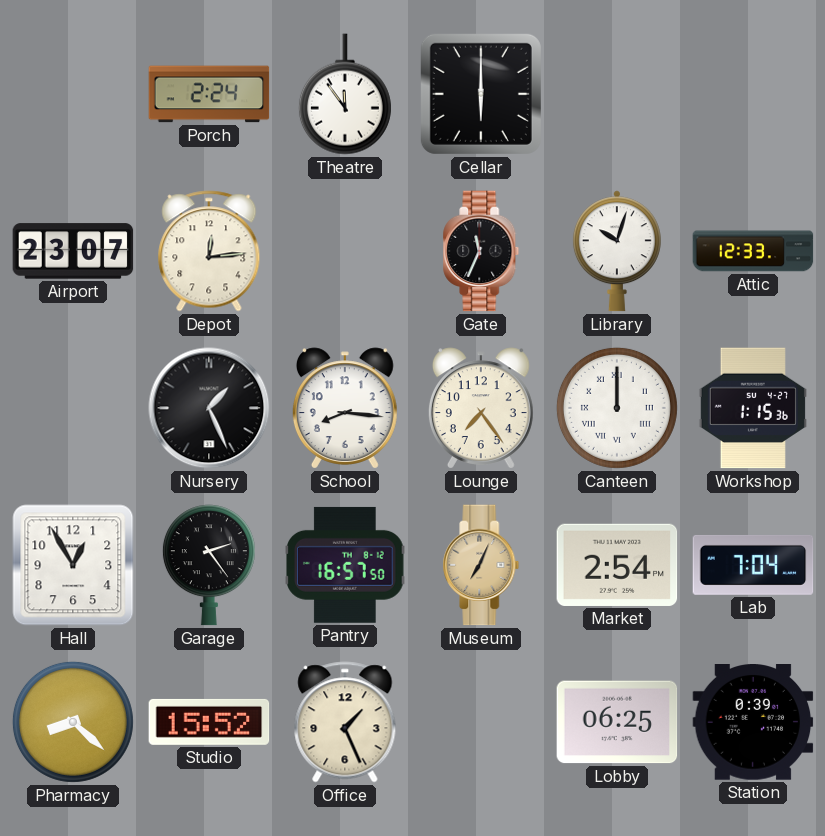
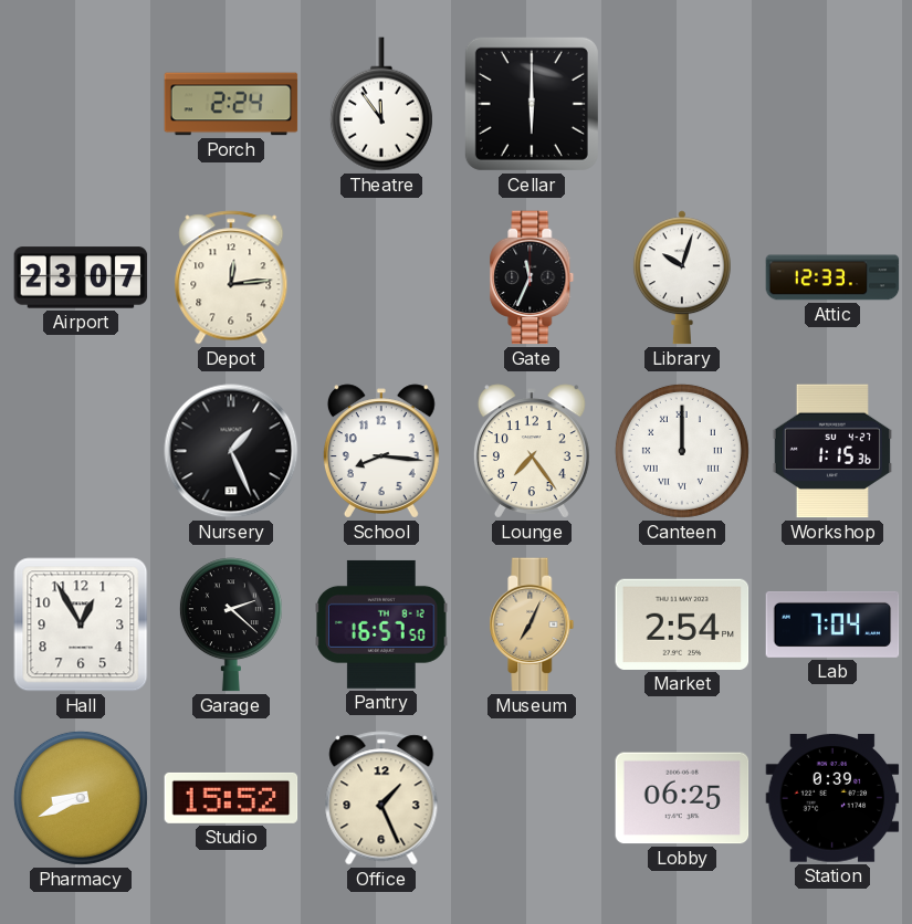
Garage: 2:24 -> 2:22 (231, 624)
Pharmacy: 8:22 -> 8:41 (81, 798)
